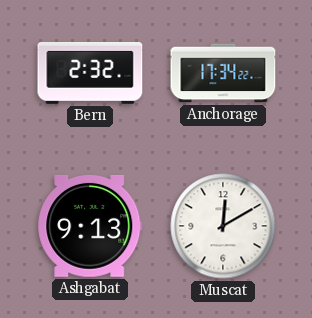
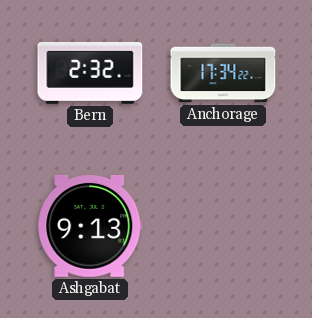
Muscat: 12:10 -> none (223, 226)
